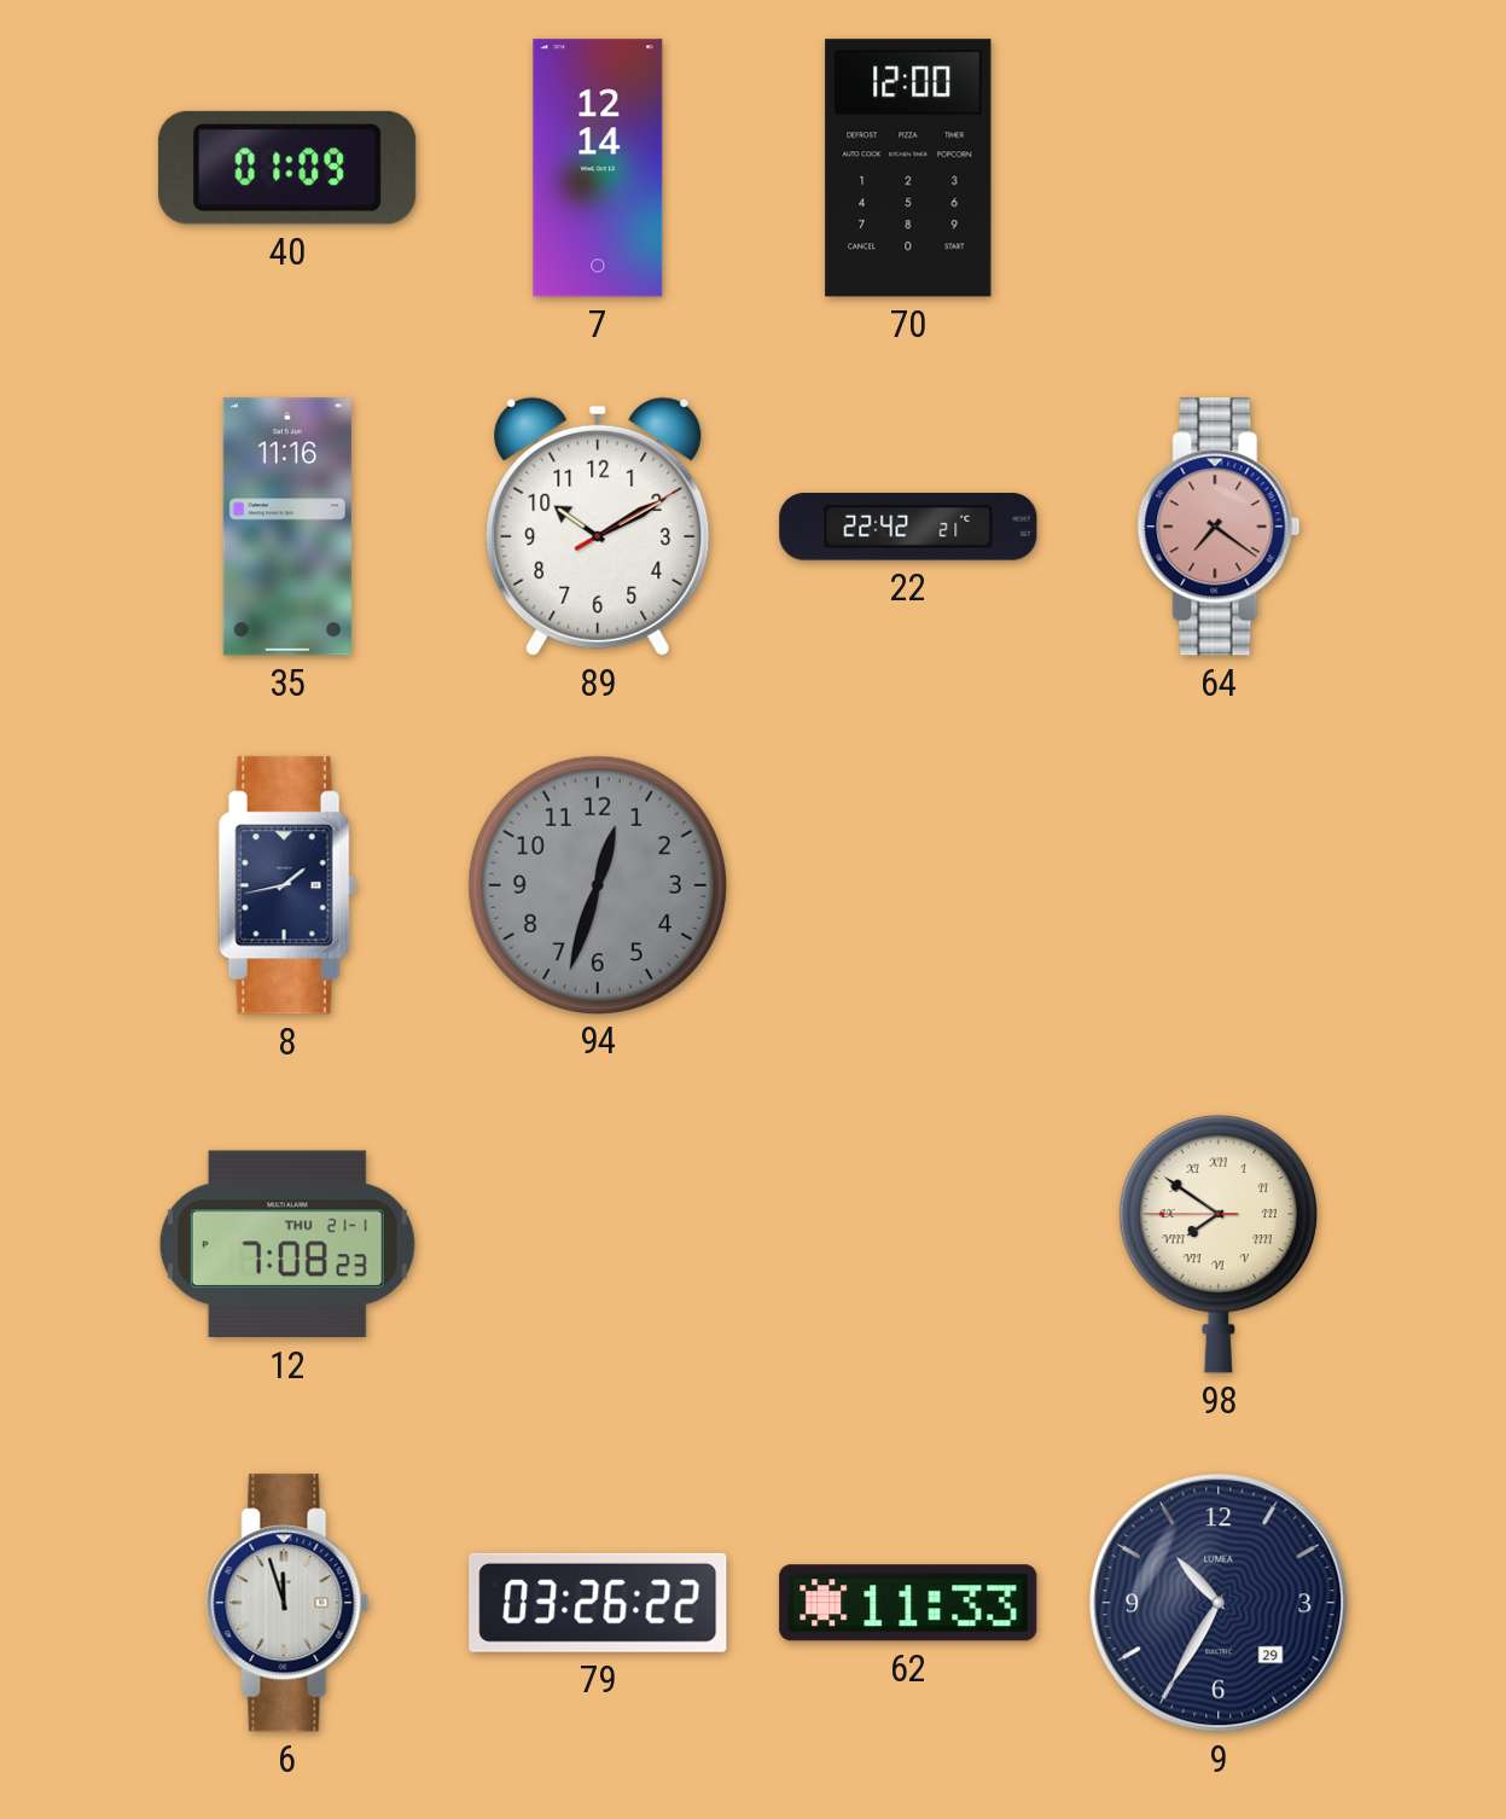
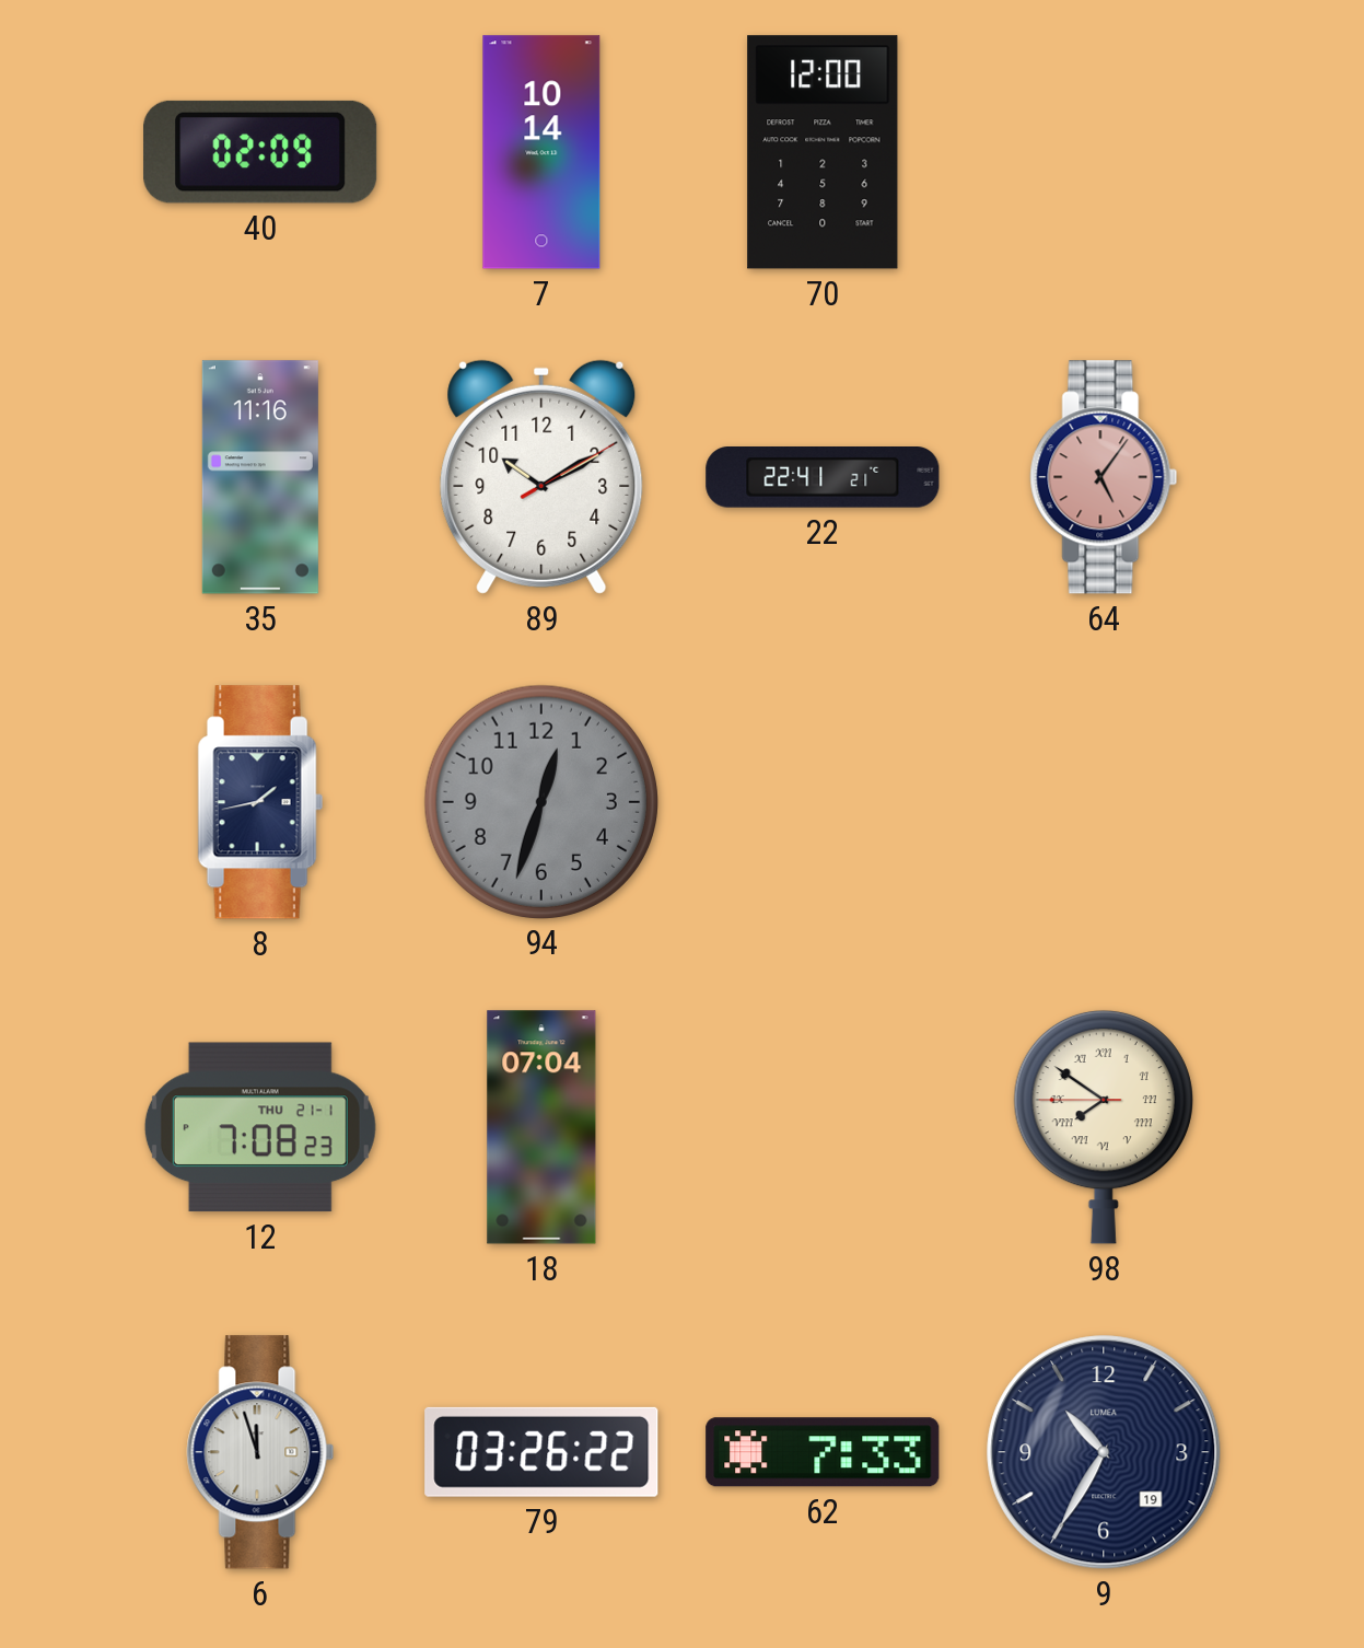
40: 01:09 -> 02:09 (260, 152)
7: 12:14 -> 10:14 (541, 152)
22: 22:42 -> 22:41 (823, 477)
64: 7:21 -> 5:06 (1104, 477)
18: none -> 07:04 (541, 1127)
62: 11:33 -> 7:33 (823, 1452)
9 date: 29 -> 19 (1104, 1452)
